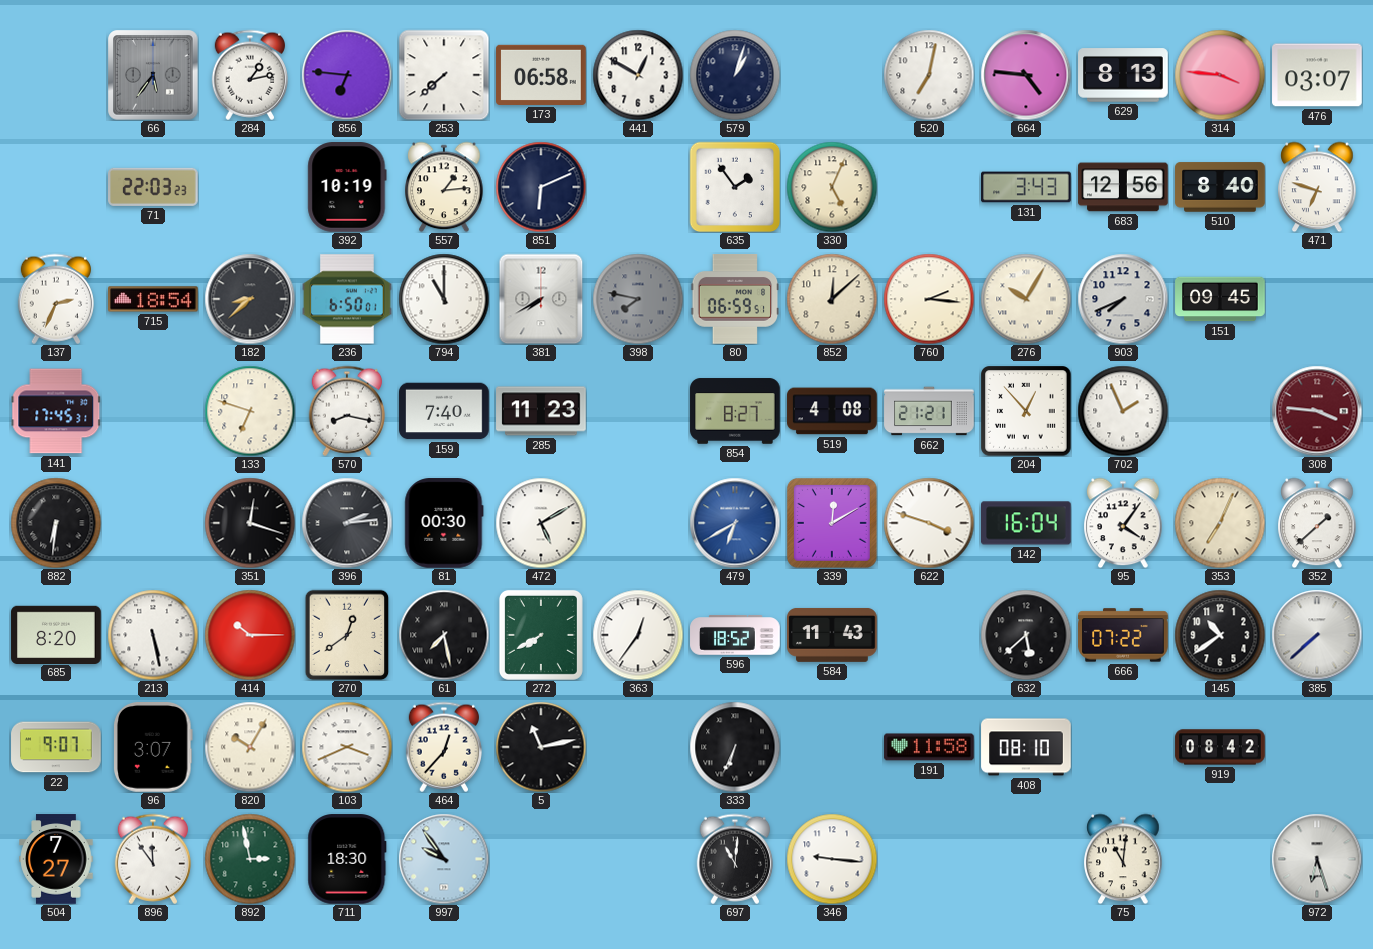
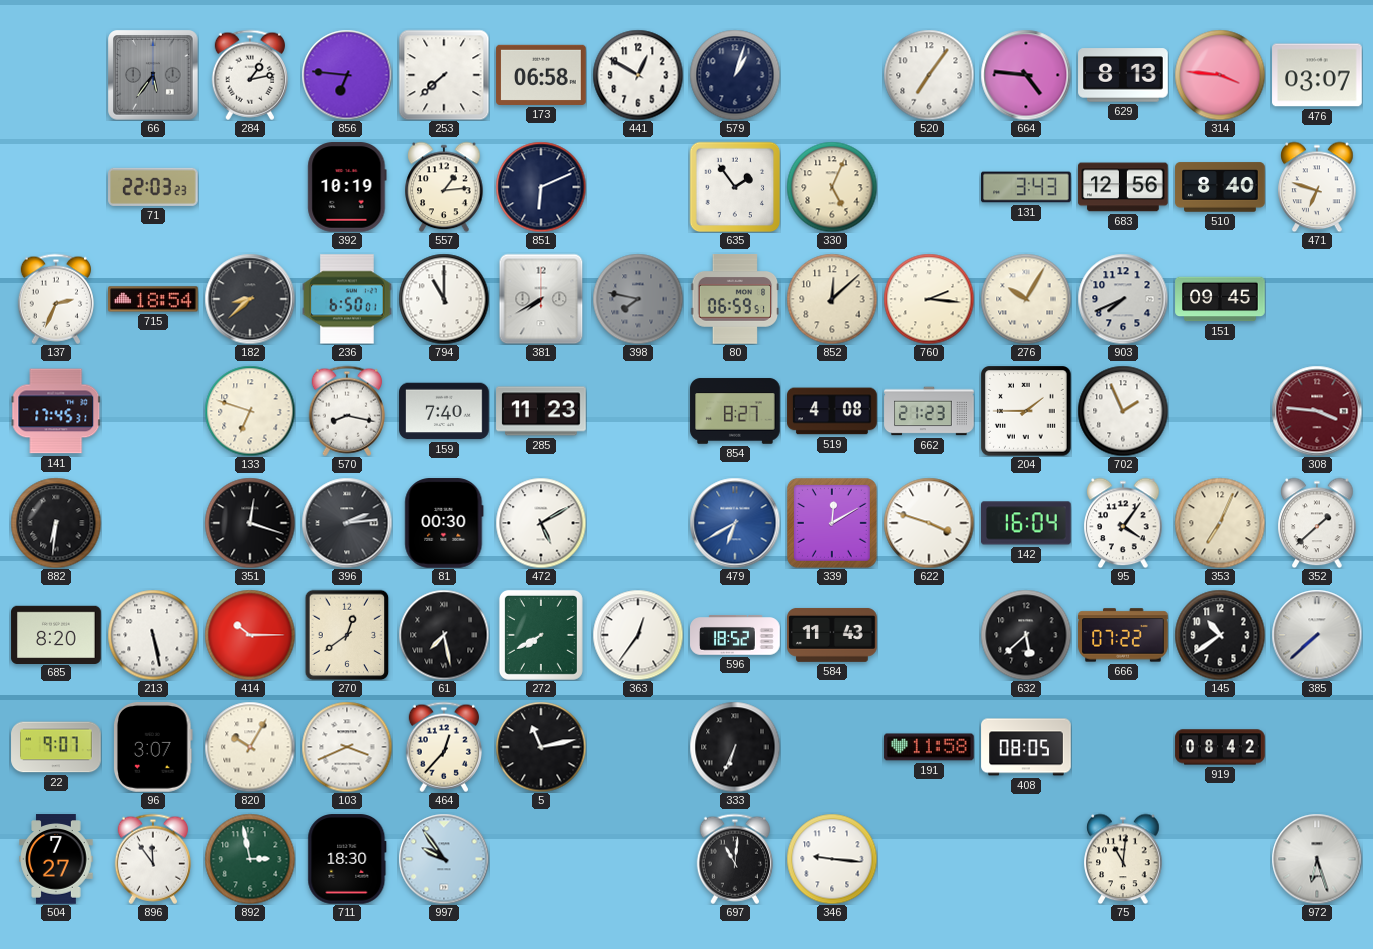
520: 7:02 -> 7:06 (929, 75)
662: 21:21 -> 21:23 (929, 411)
204: 12:53 -> 1:45 (1026, 411)
408: 08:10 -> 08:05 (1026, 747)
